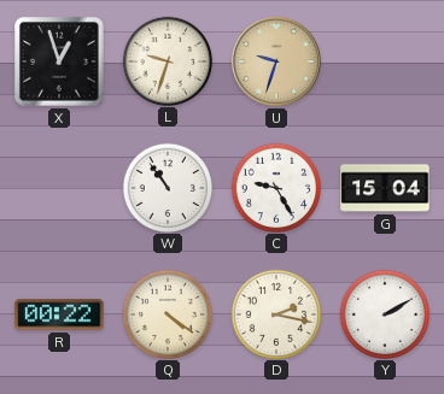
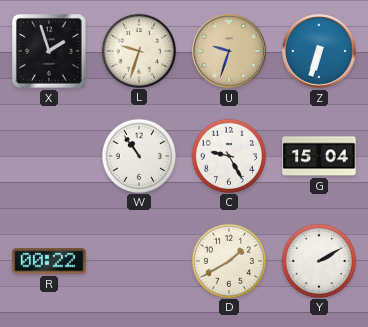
X: 12:57 -> 1:57 (49, 51)
Z: none -> 6:33 (320, 52)
Q: 4:21 -> none (166, 313)
D: 2:17 -> 1:40 (228, 260)
